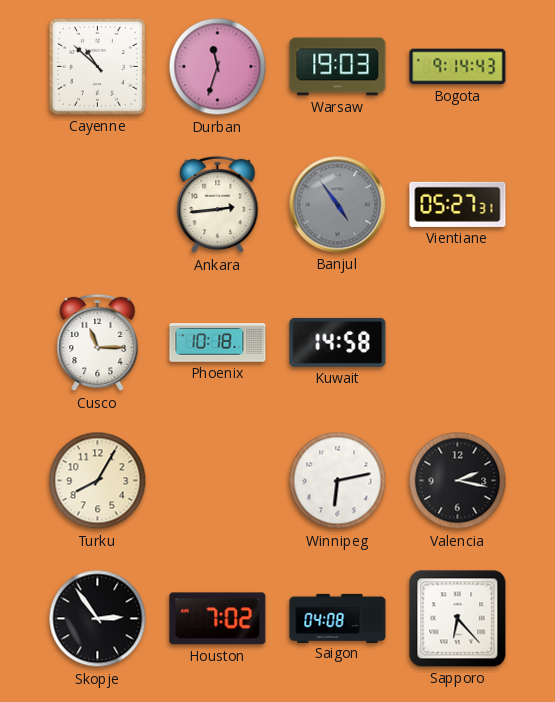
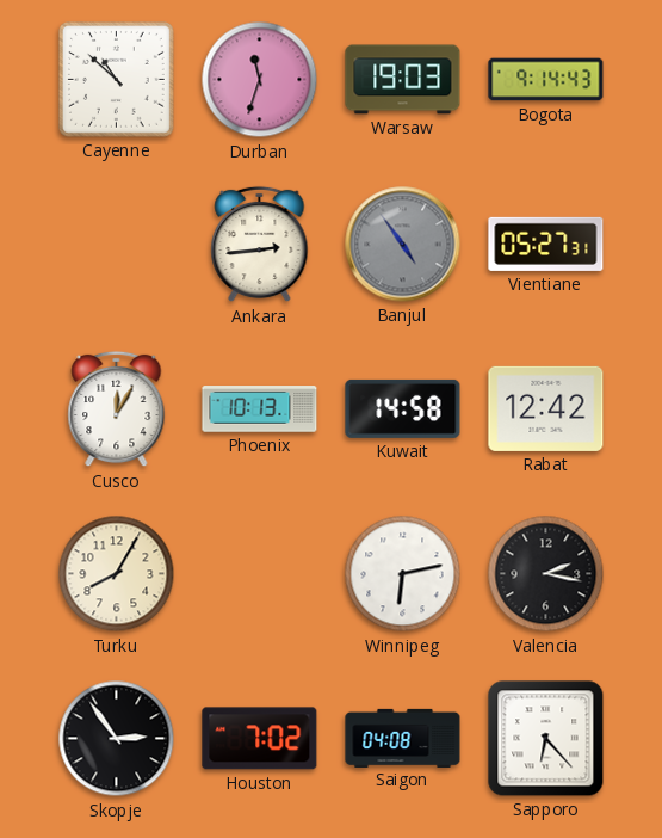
Cusco: 11:15 -> 12:05 (117, 409)
Phoenix: 10:18 -> 10:13 (260, 409)
Rabat: none -> 12:42 (546, 408)
